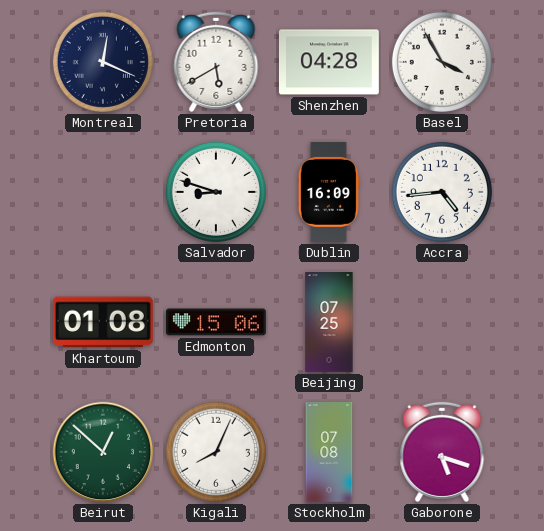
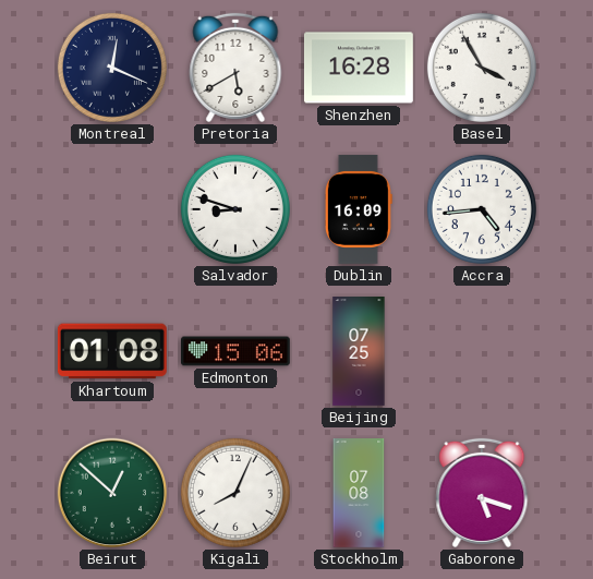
Shenzhen: 04:28 -> 16:28 (359, 68)
